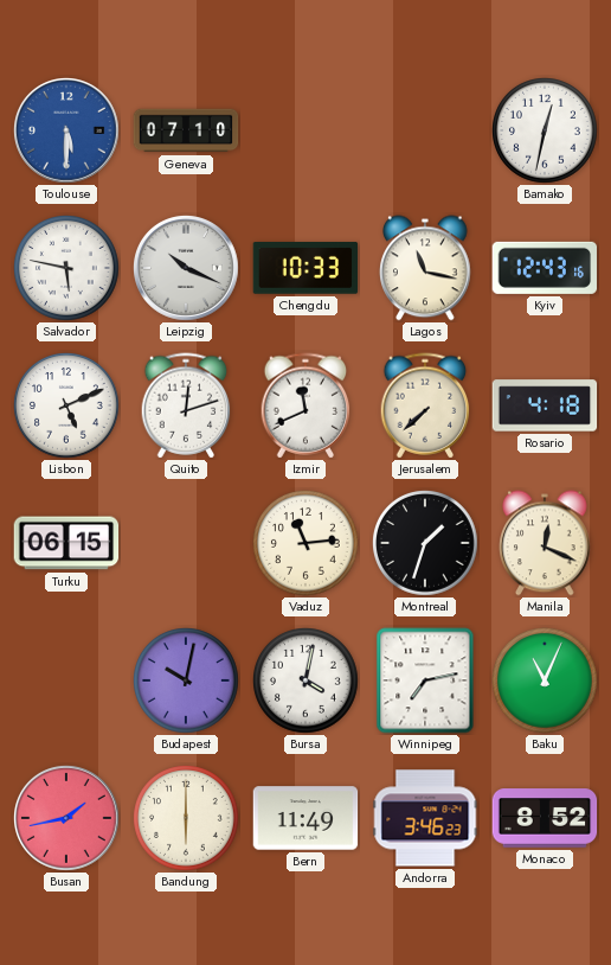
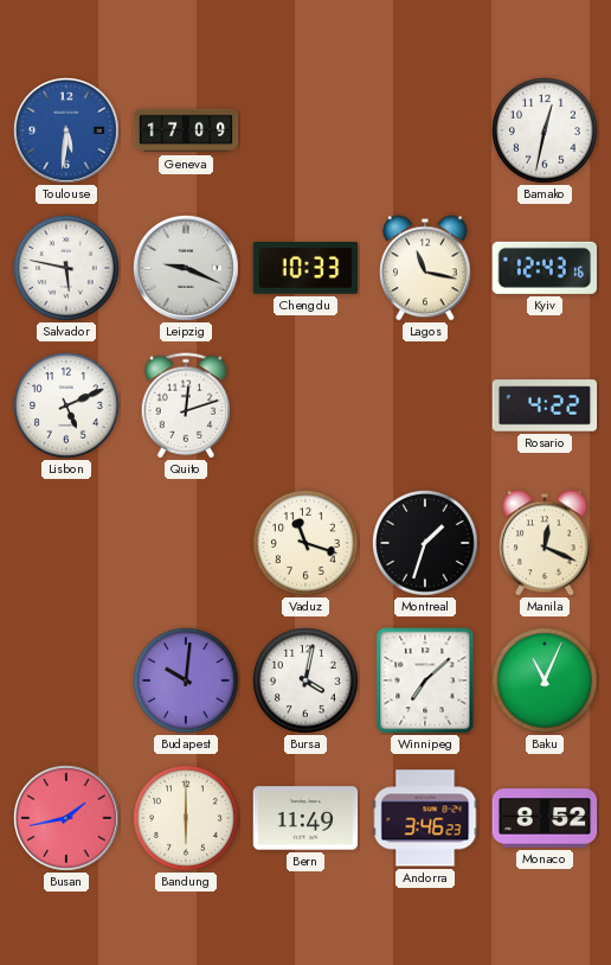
Toulouse: 5:30 -> 5:31 (67, 132)
Geneva: 07:10 -> 17:09 (186, 130)
Leipzig: 10:19 -> 9:19 (187, 269)
Izmir: 11:41 -> none (305, 405)
Jerusalem: 7:38 -> none (425, 405)
Rosario: 4:18 -> 4:22 (545, 405)
Turku: 06:15 -> none (66, 543)
Vaduz: 11:14 -> 11:18 (307, 544)
Budapest: 10:02 -> 10:01 (187, 682)
Winnipeg: 7:13 -> 7:08 (425, 680)
